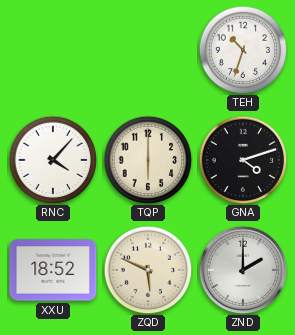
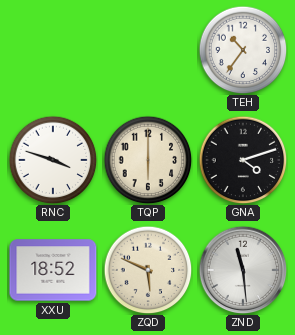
TEH: 10:33 -> 10:36 (243, 50)
RNC: 4:07 -> 3:48 (53, 160)
ZND: 2:00 -> 11:29 (243, 270)
